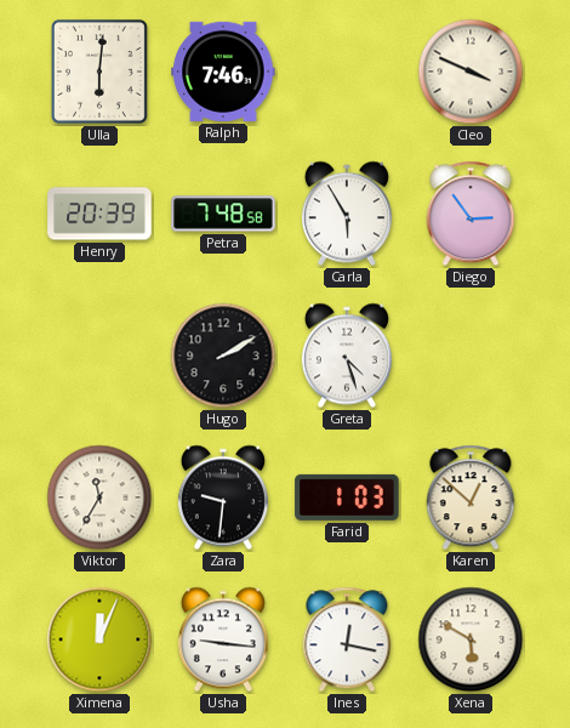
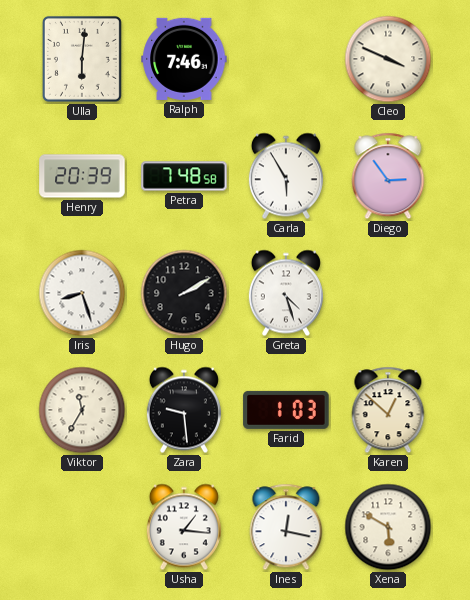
Iris: none -> 8:27 (82, 293)
Zara: 9:31 -> 9:29 (184, 410)
Ximena: 12:04 -> none (99, 639)
Usha: 9:16 -> 1:16 (184, 527)
